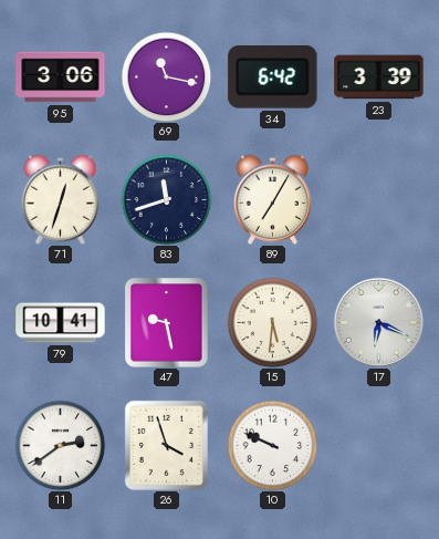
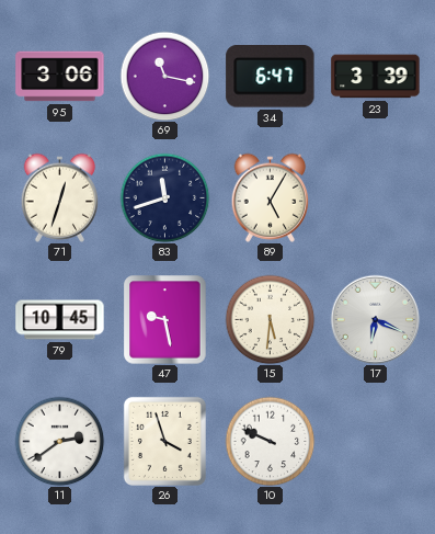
34: 6:42 -> 6:47 (271, 77)
89: 7:05 -> 5:05 (271, 197)
79: 10:41 -> 10:45 (60, 320)
